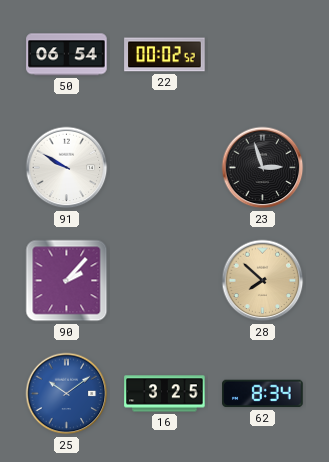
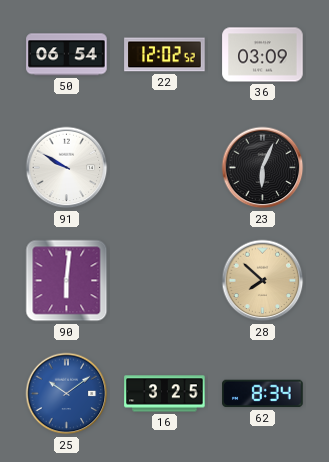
22: 00:02 -> 12:02 (165, 55)
36: none -> 03:09 (263, 55)
23: 2:57 -> 6:04 (263, 168)
90: 2:07 -> 6:01 (67, 281)
